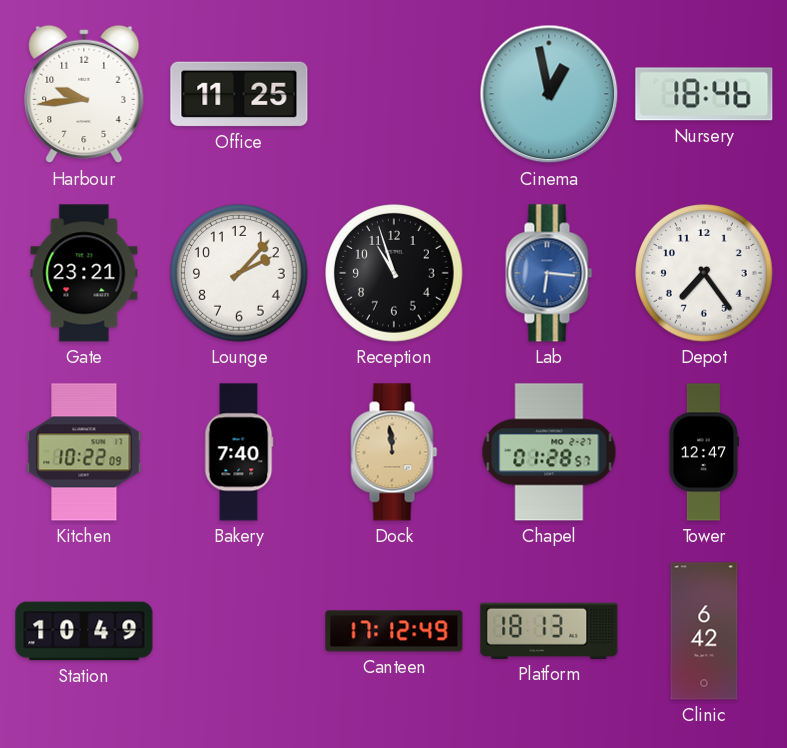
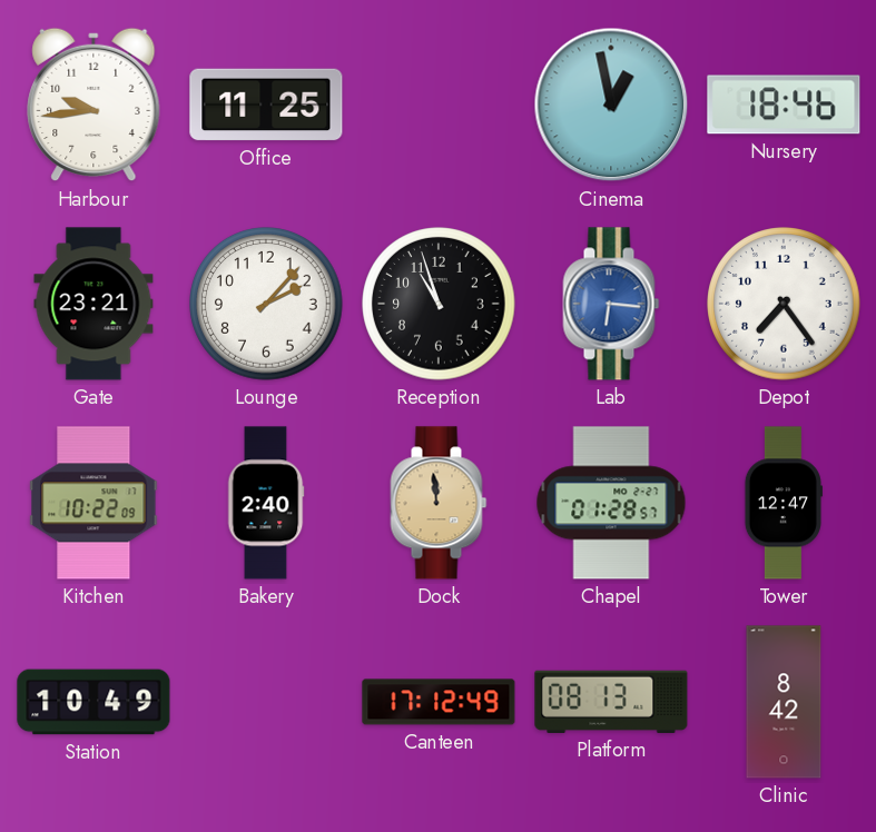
Bakery: 7:40 -> 2:40 (266, 503)
Platform: 18:13 -> 08:13 (611, 702)
Clinic: 6:42 -> 8:42 (784, 702)
